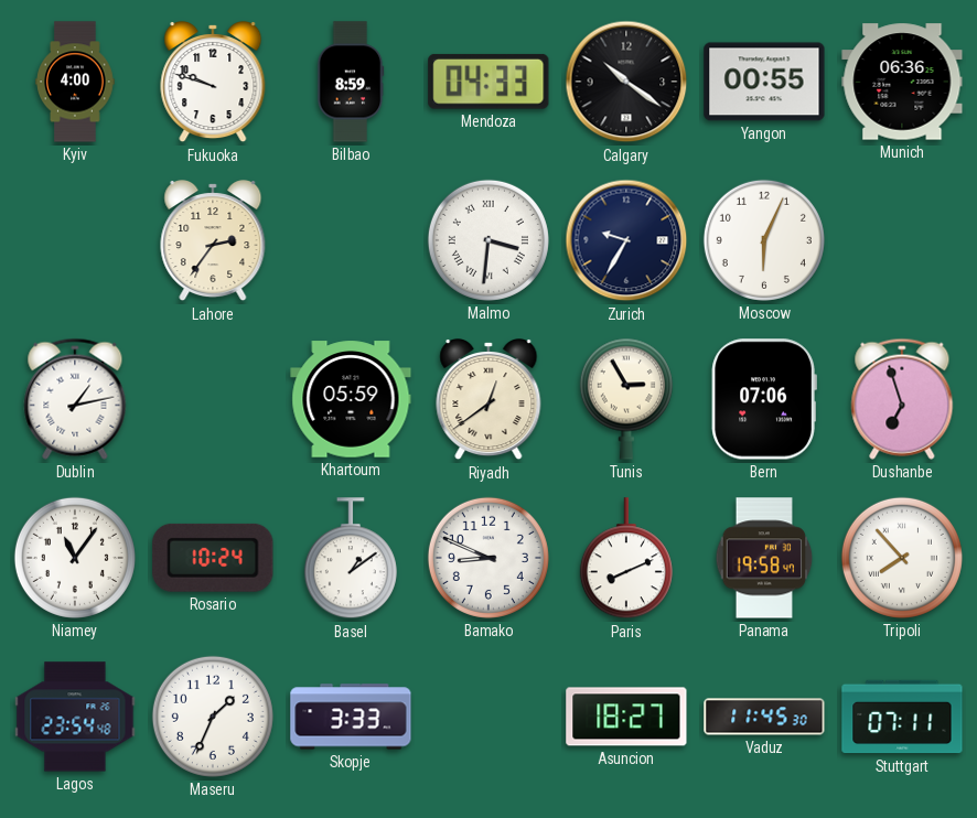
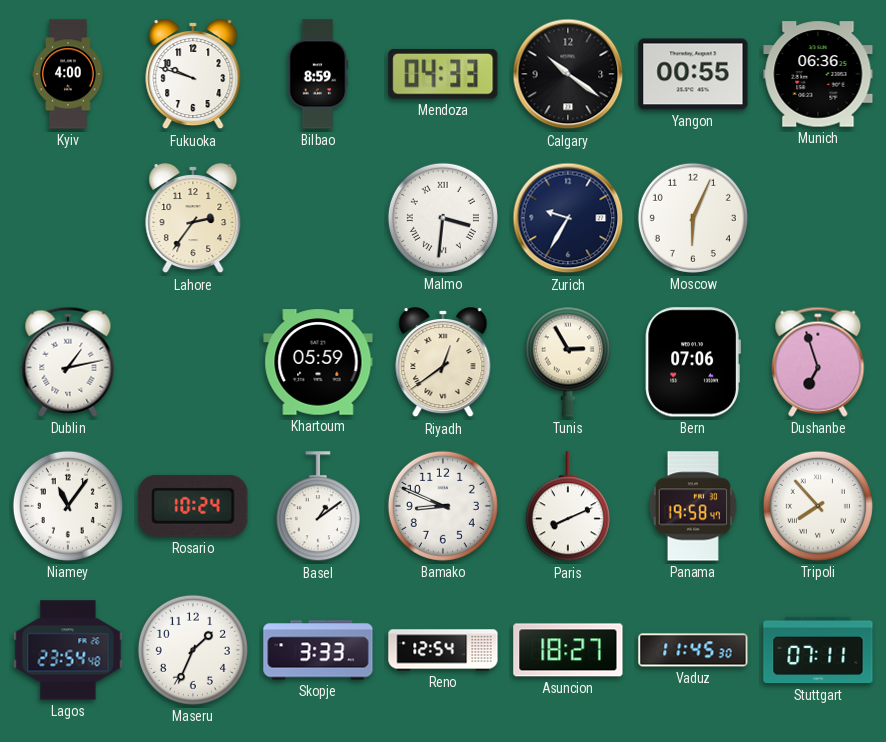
Reno: none -> 12:54 (443, 650)
